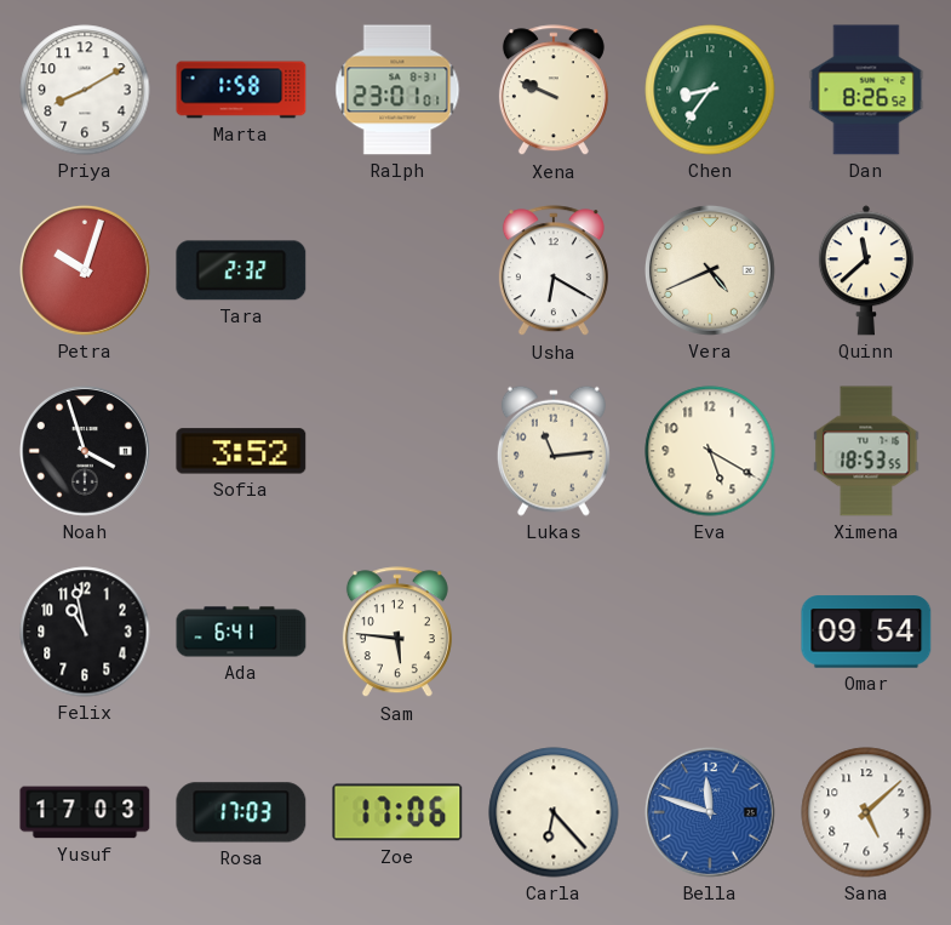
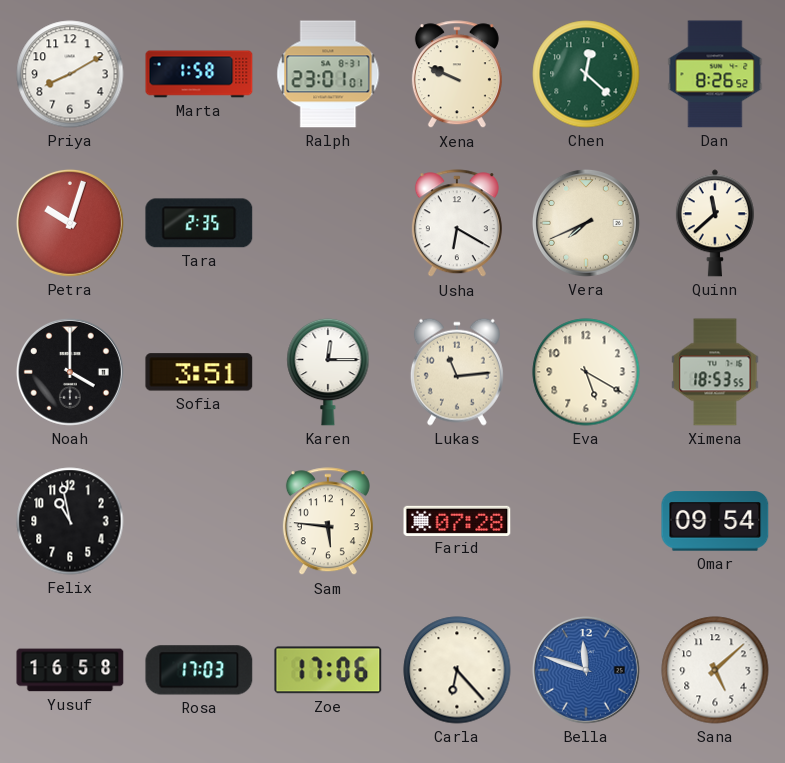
Chen: 8:36 -> 12:22 (586, 74)
Tara: 2:32 -> 2:35 (199, 223)
Vera: 4:41 -> 7:41 (586, 223)
Noah: 3:57 -> 4:00 (70, 372)
Sofia: 3:52 -> 3:51 (199, 372)
Karen: none -> 12:15 (328, 372)
Ada: 6:41 -> none (241, 632)
Farid: none -> 07:28 (457, 520)
Yusuf: 17:03 -> 16:58 (70, 670)
